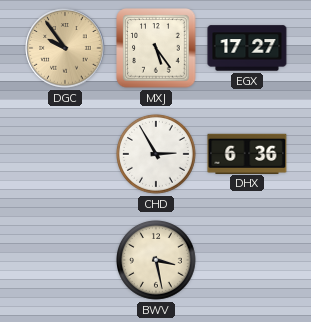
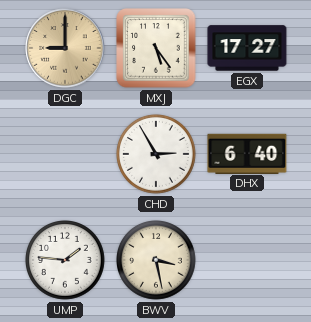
DGC: 9:54 -> 9:00 (65, 48)
DHX: 6:36 -> 6:40 (247, 153)
UMP: none -> 1:46 (66, 261)
